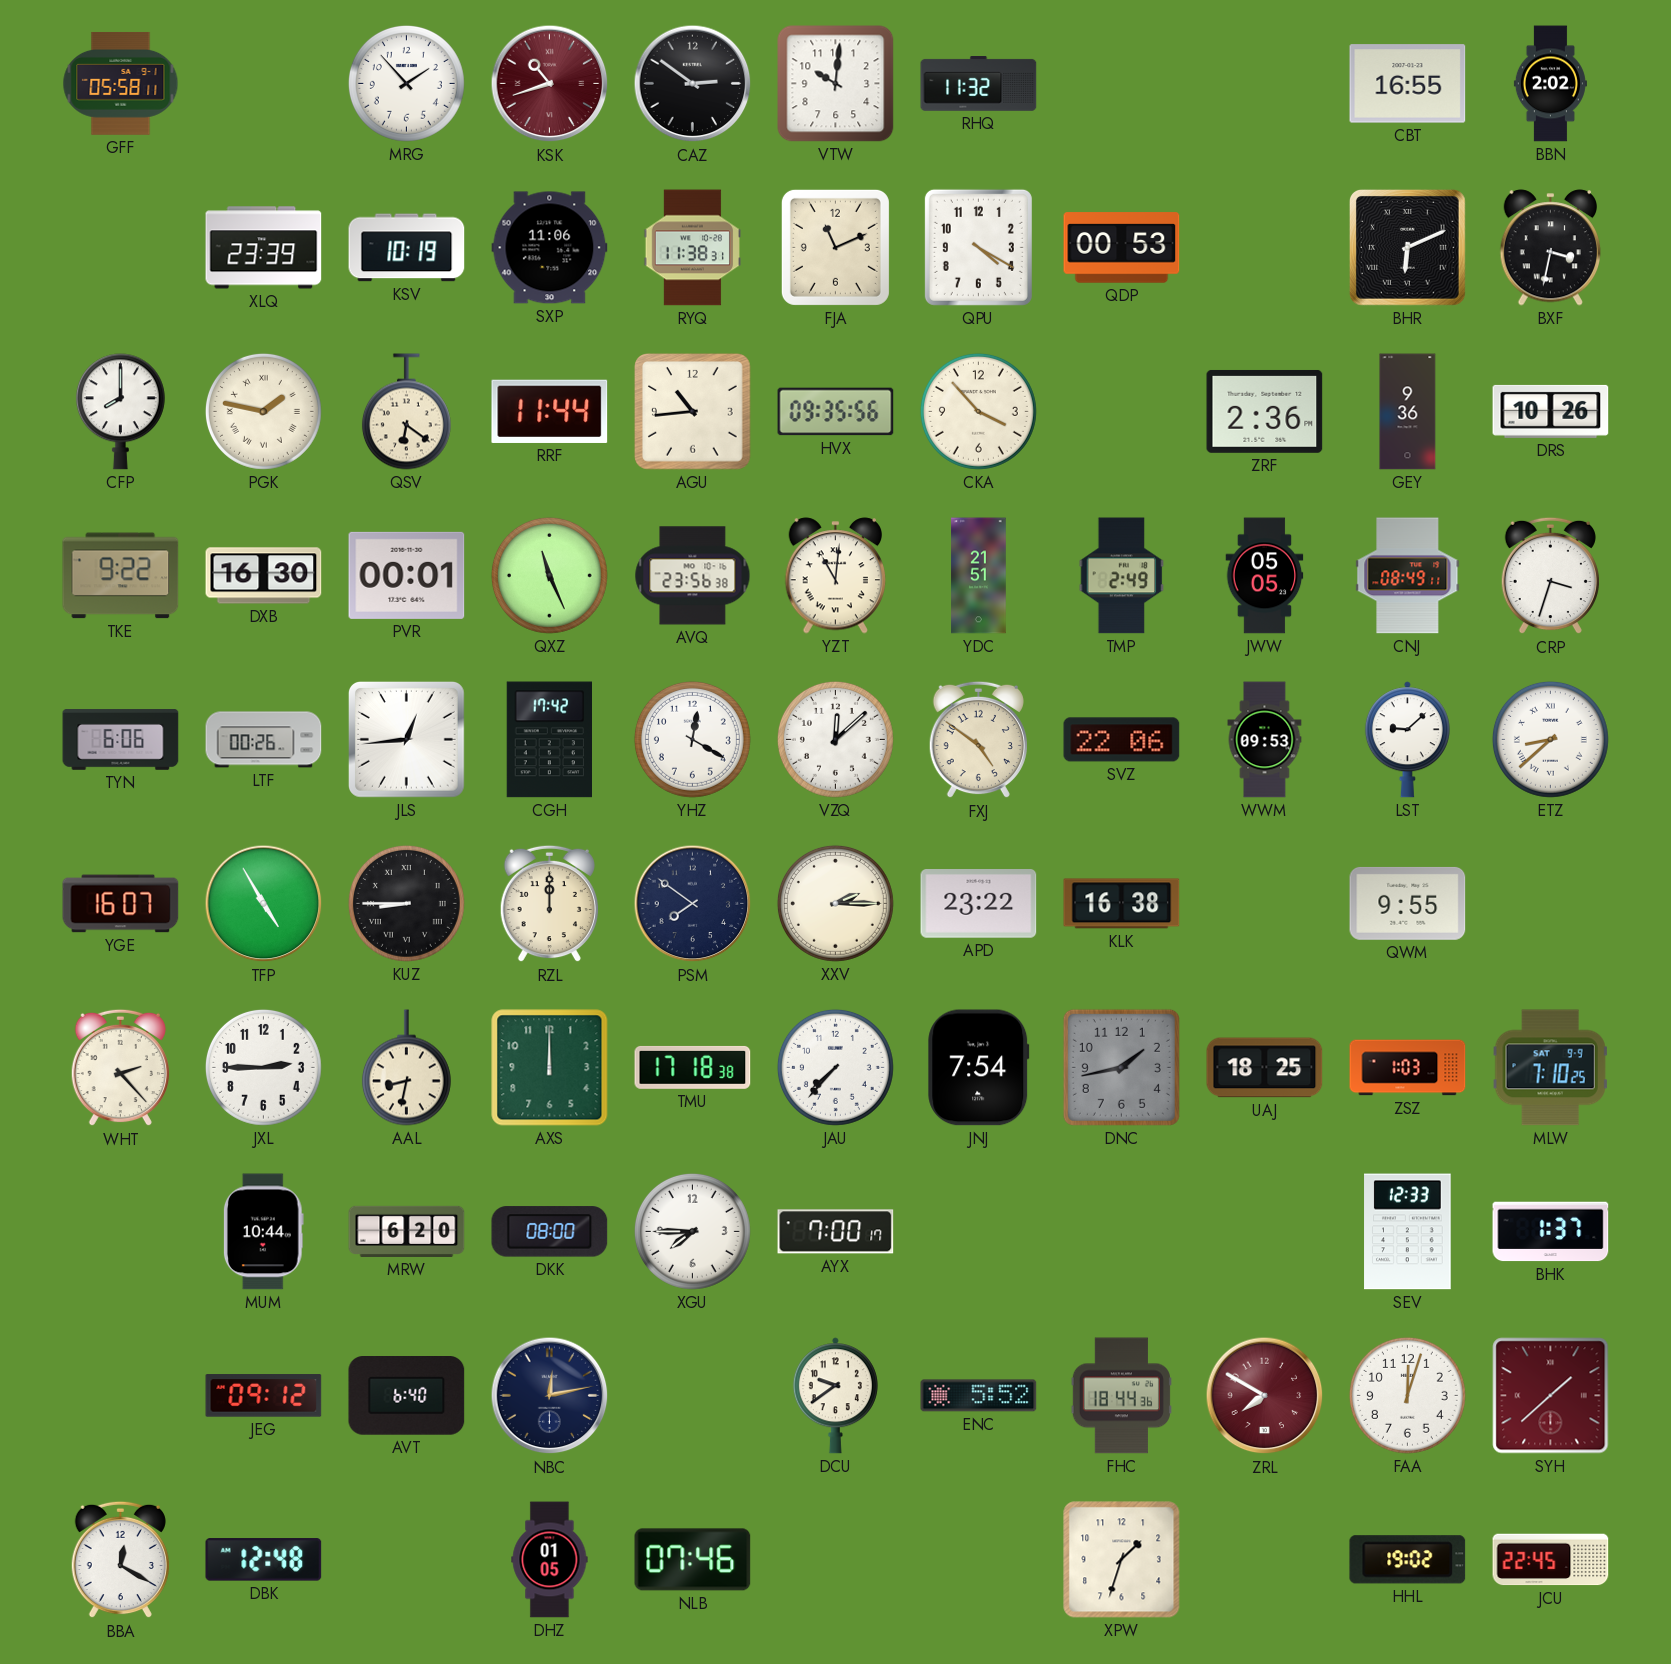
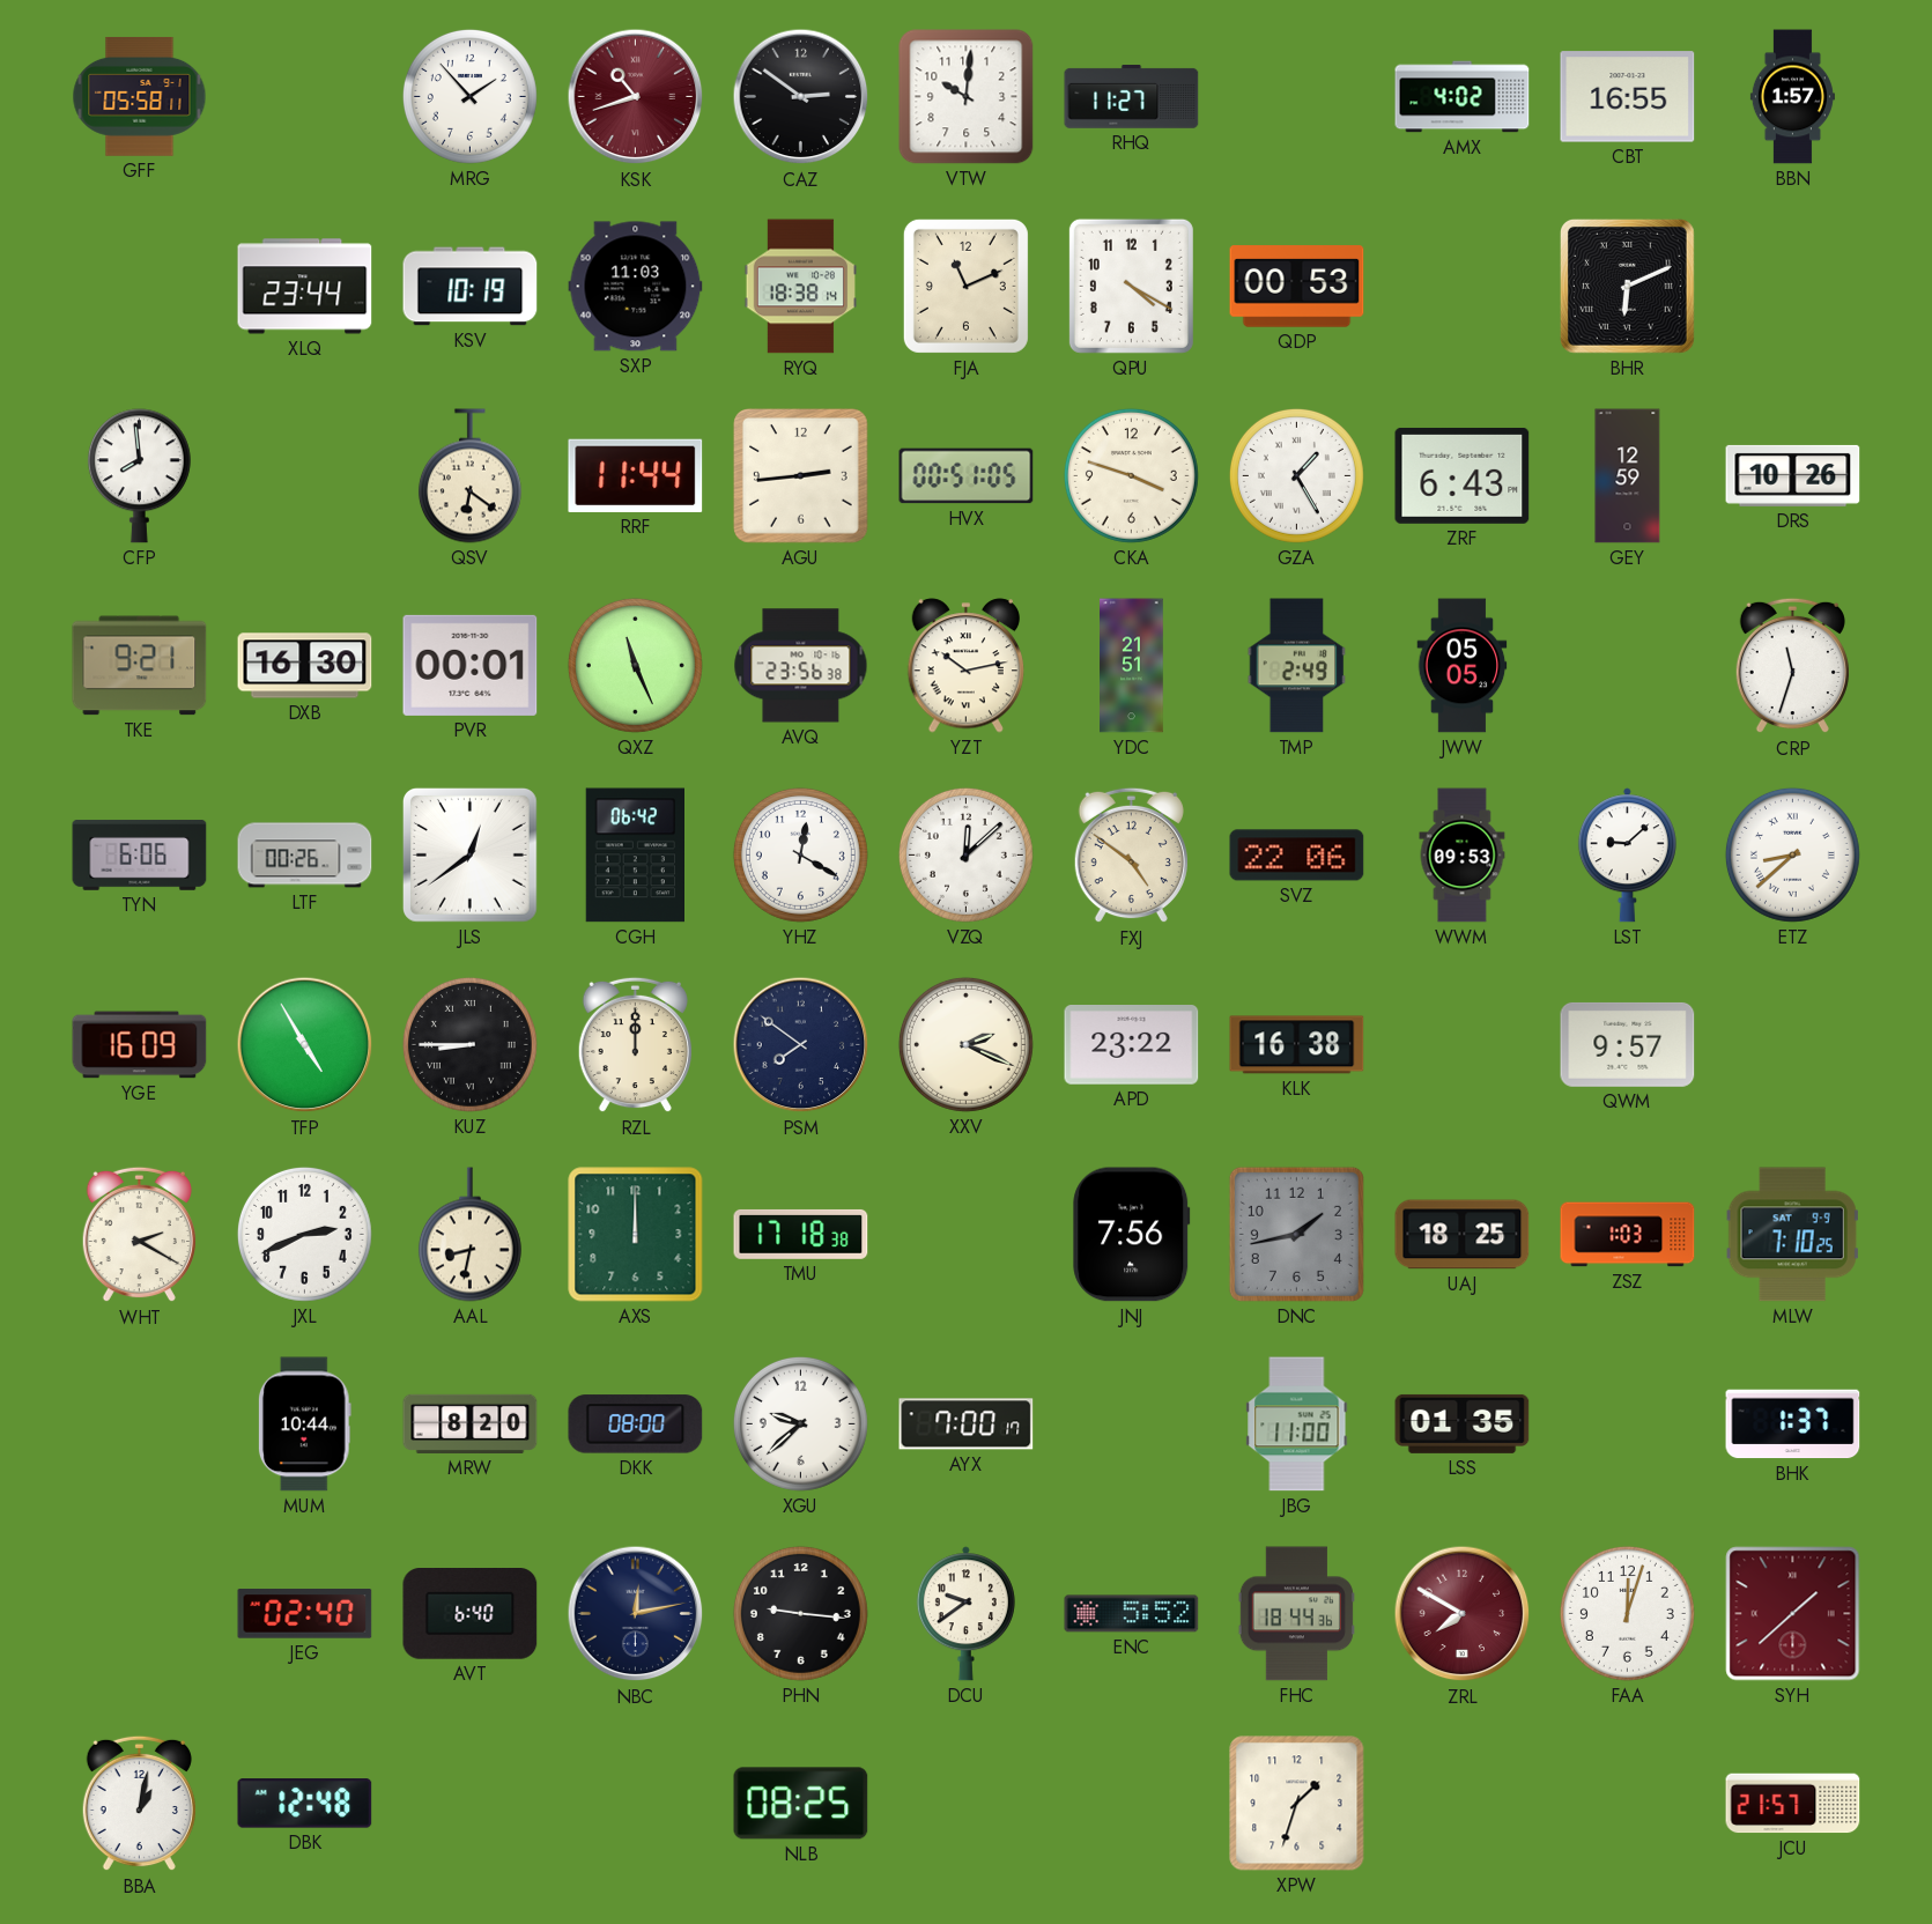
RHQ: 11:32 -> 11:27 (1132, 97)
AMX: none -> 4:02 (1463, 97)
BBN: 2:02 -> 1:57 (1792, 97)
XLQ: 23:39 -> 23:44 (305, 287)
SXP: 11:06 -> 11:03 (636, 287)
RYQ: 11:38 -> 18:38 (800, 287)
BXF: 3:32 -> none (1550, 248)
CFP: 8:00 -> 7:59 (139, 476)
PGK: 1:47 -> none (263, 411)
AGU: 10:44 -> 2:44 (801, 476)
HVX: 09:35 -> 00:51 (967, 476)
CKA: 3:53 -> 3:48 (1131, 475)
GZA: none -> 1:25 (1296, 475)
ZRF: 2:36 -> 6:43 (1463, 475)
GEY: 9:36 -> 12:59 (1628, 476)
TKE: 9:22 -> 9:21 (140, 666)
YZT: 11:01 -> 10:13 (965, 666)
CNJ: 08:49 -> none (1408, 576)
CRP: 3:33 -> 11:33 (1792, 666)
JLS: 12:44 -> 12:39 (469, 854)
CGH: 17:42 -> 06:42 (636, 856)
YGE: 16:07 -> 16:09 (140, 1045)
XXV: 2:15 -> 2:19 (965, 1044)
QWM: 9:55 -> 9:57 (1628, 1044)
WHT: 2:23 -> 2:20 (139, 1235)
JXL: 2:45 -> 2:41 (304, 1234)
JAU: 7:37 -> none (835, 1067)
JNJ: 7:54 -> 7:56 (1132, 1235)
MRW: 6:20 -> 8:20 (471, 1423)
XGU: 7:45 -> 9:38 (800, 1423)
JBG: none -> 11:00 (1297, 1424)
LSS: none -> 01:35 (1463, 1423)
SEV: 12:33 -> none (1408, 1232)
JEG: 09:12 -> 02:40 (305, 1614)
PHN: none -> 9:16 (800, 1613)
BBA: 12:20 -> 1:02 (139, 1804)
DHZ: 01:05 -> none (550, 1560)
NLB: 07:46 -> 08:25 (801, 1804)
HHL: 19:02 -> none (1408, 1560)
JCU: 22:45 -> 21:57 (1793, 1804)
